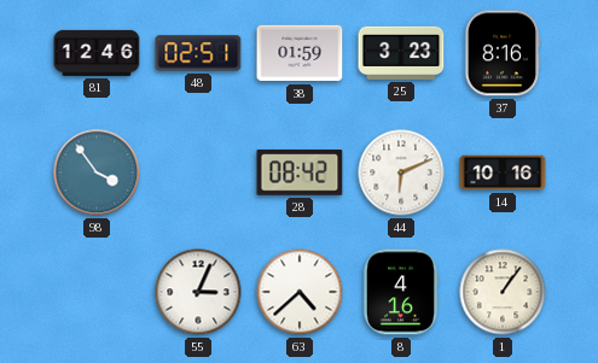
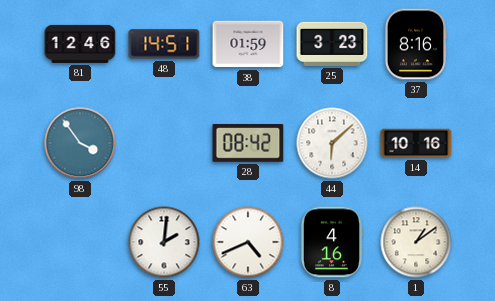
48: 02:51 -> 14:51 (164, 44)
44: 6:11 -> 6:08 (332, 143)
55: 3:04 -> 2:01 (164, 242)
63: 4:38 -> 4:41 (248, 242)
1: 1:06 -> 1:09 (416, 242)
